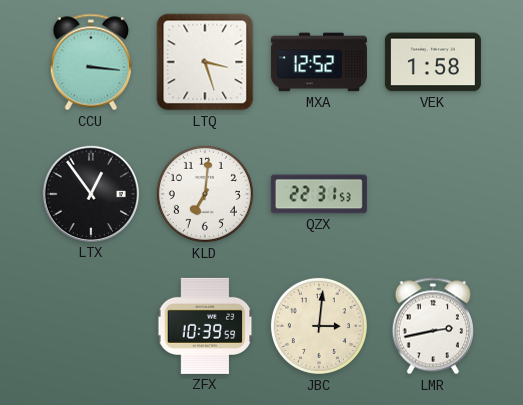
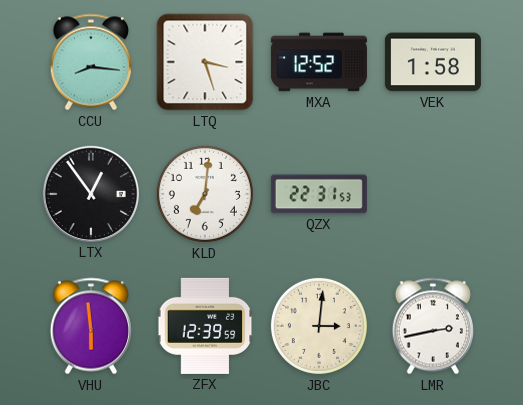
CCU: 3:16 -> 8:16 (91, 62)
VHU: none -> 5:59 (91, 326)
ZFX: 10:39 -> 12:39 (205, 326)
